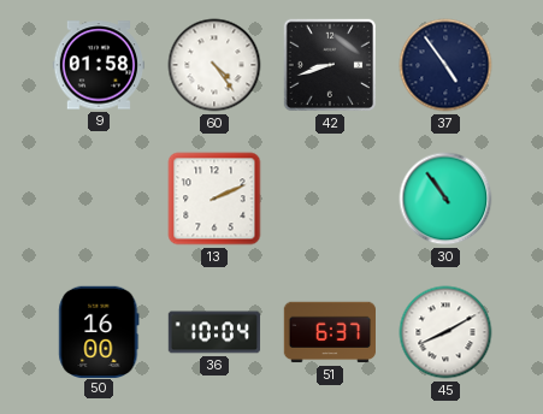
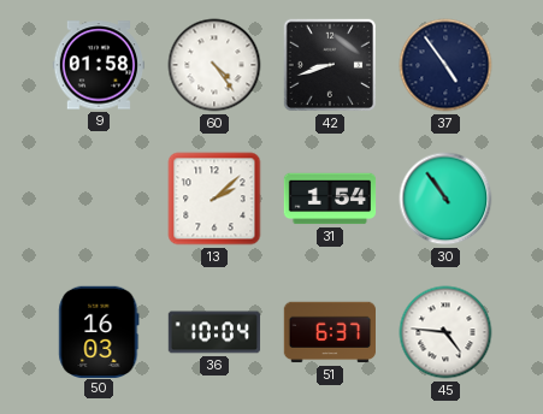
13: 2:11 -> 2:08 (214, 199)
31: none -> 1:54 (330, 199)
50: 16:00 -> 16:03 (99, 331)
45: 8:10 -> 4:46 (445, 332)
